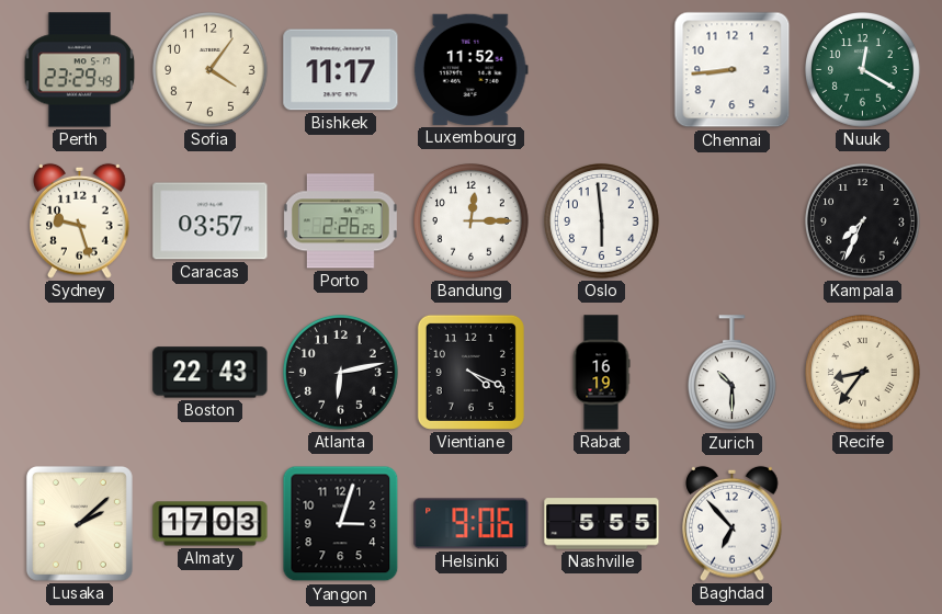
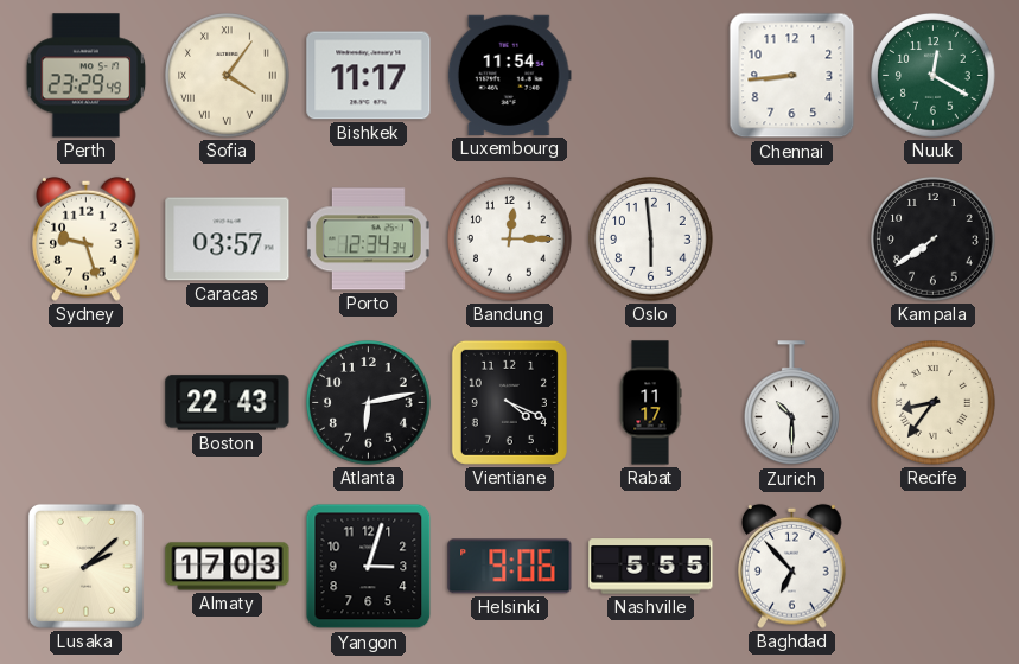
Sofia numerals: Arabic -> Roman (228, 76)
Luxembourg: 11:52 -> 11:54 (509, 75)
Porto: 2:26 -> 12:34 (368, 240)
Kampala: 7:34 -> 7:39 (934, 240)
Rabat: 16:19 -> 11:17 (650, 403)
